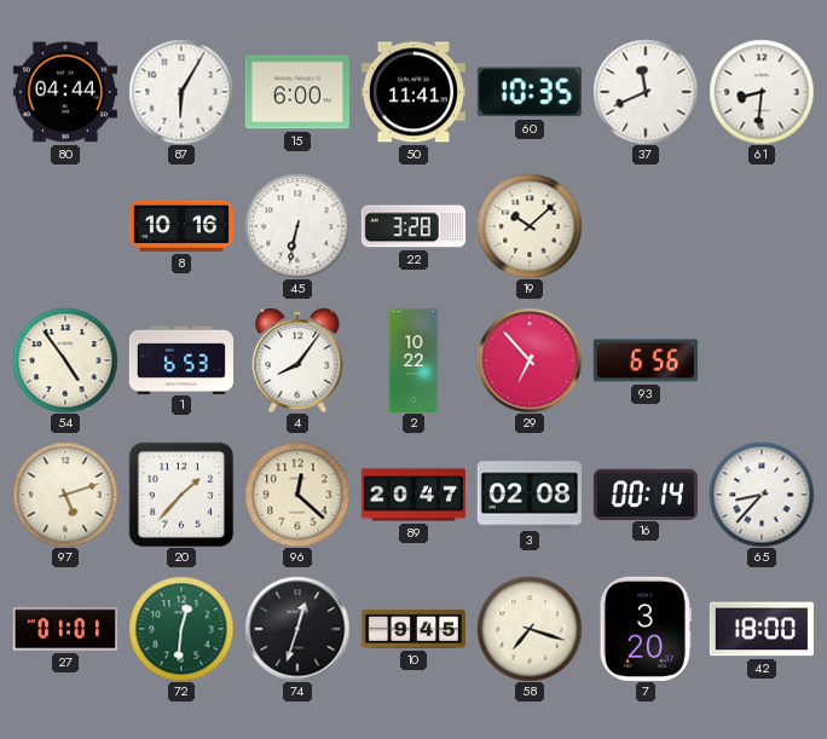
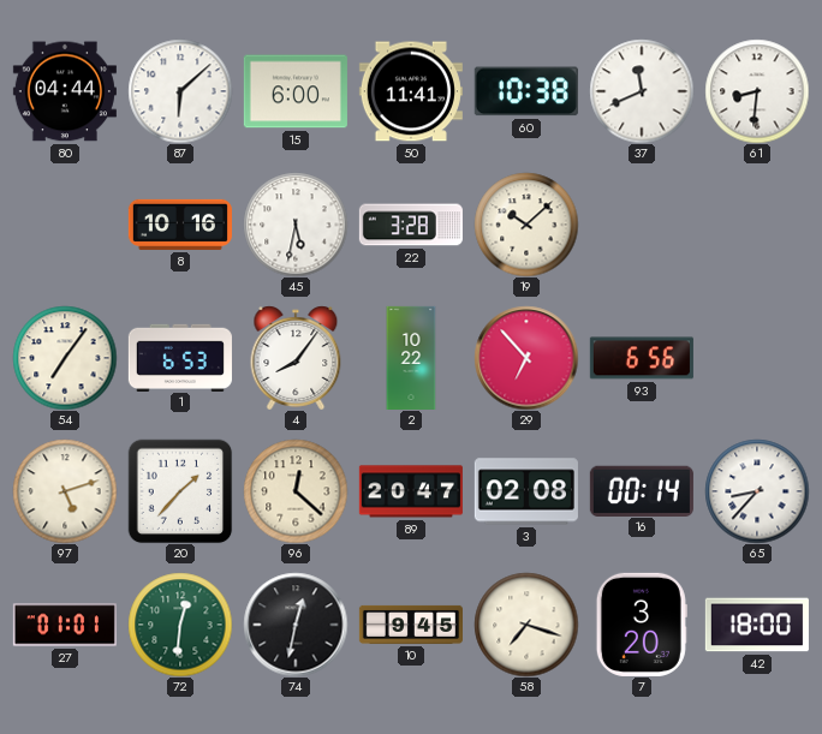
87: 6:05 -> 6:08 (180, 91)
60: 10:35 -> 10:38 (526, 91)
45: 6:32 -> 5:32 (296, 225)
54: 4:54 -> 7:06 (65, 358)
74: 12:33 -> 12:32 (296, 625)
